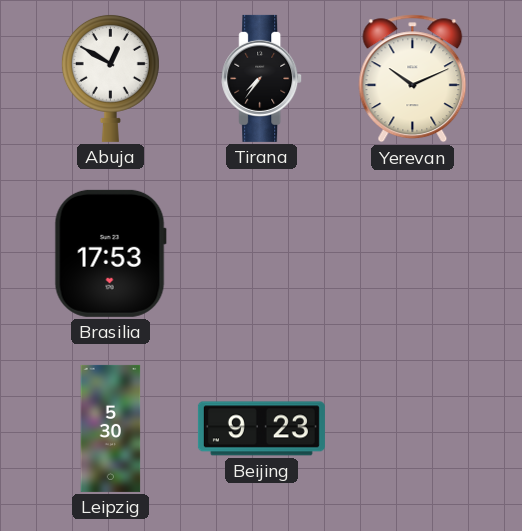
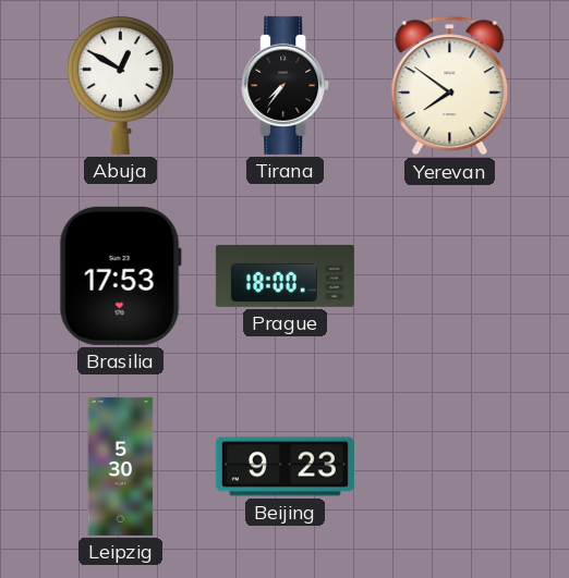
Yerevan: 10:11 -> 7:51 (450, 86)
Prague: none -> 18:00 (284, 275)
